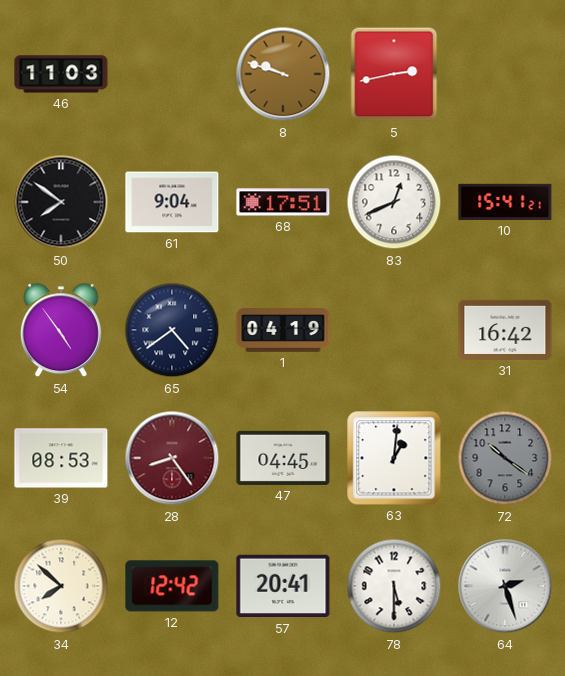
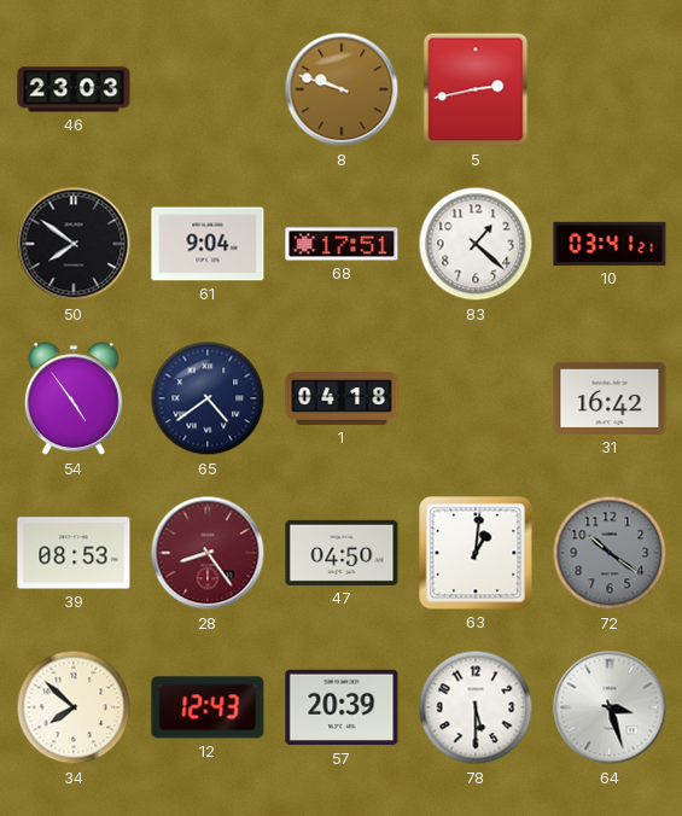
46: 11:03 -> 23:03 (74, 89)
83: 12:41 -> 1:22 (476, 244)
10: 15:41 -> 03:41 (610, 244)
1: 04:19 -> 04:18 (342, 400)
47: 04:45 -> 04:50 (342, 553)
12: 12:42 -> 12:43 (208, 707)
57: 20:41 -> 20:39 (342, 707)
64: 2:27 -> 3:27 (610, 707)
